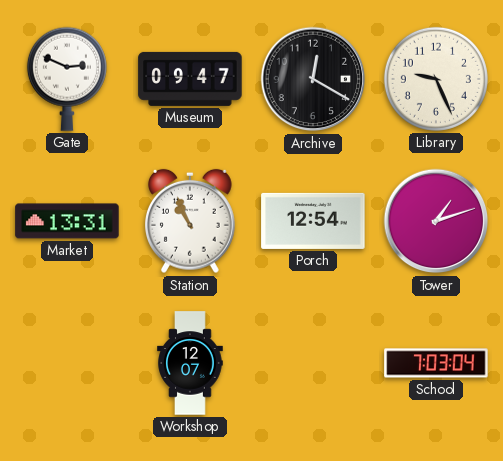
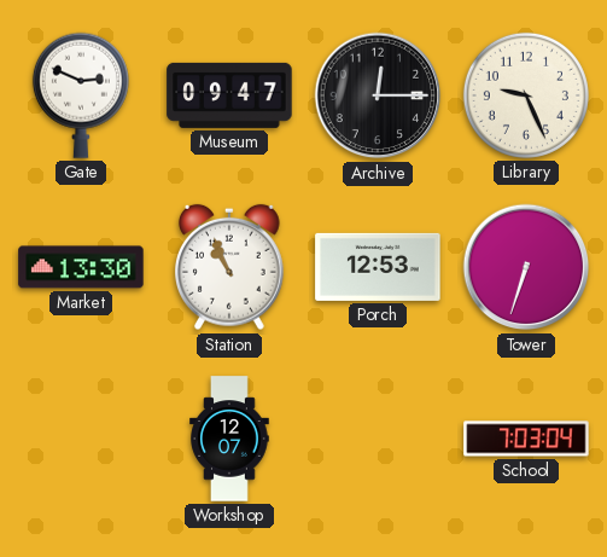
Archive: 12:20 -> 12:15 (378, 95)
Market: 13:31 -> 13:30 (81, 267)
Porch: 12:54 -> 12:53 (378, 267)
Tower: 1:12 -> 6:33 (526, 267)
